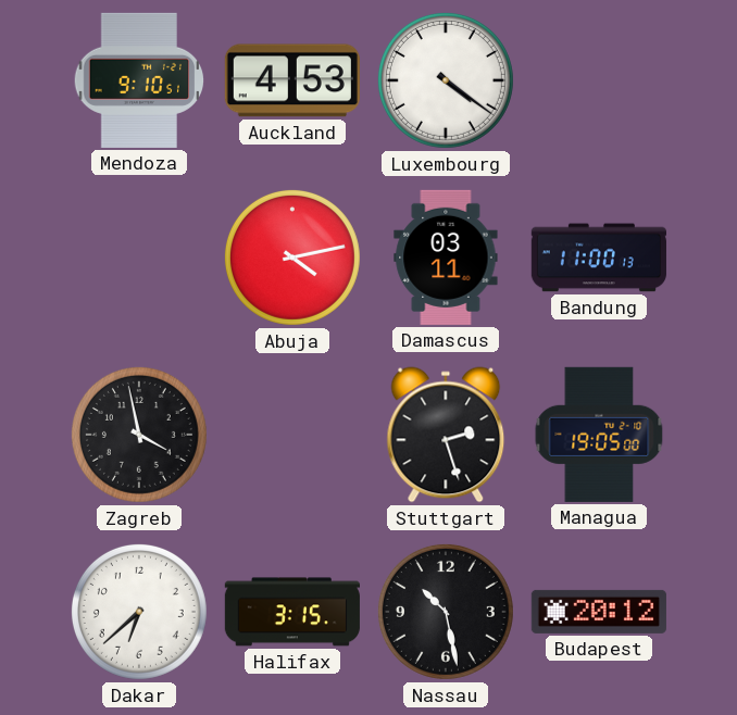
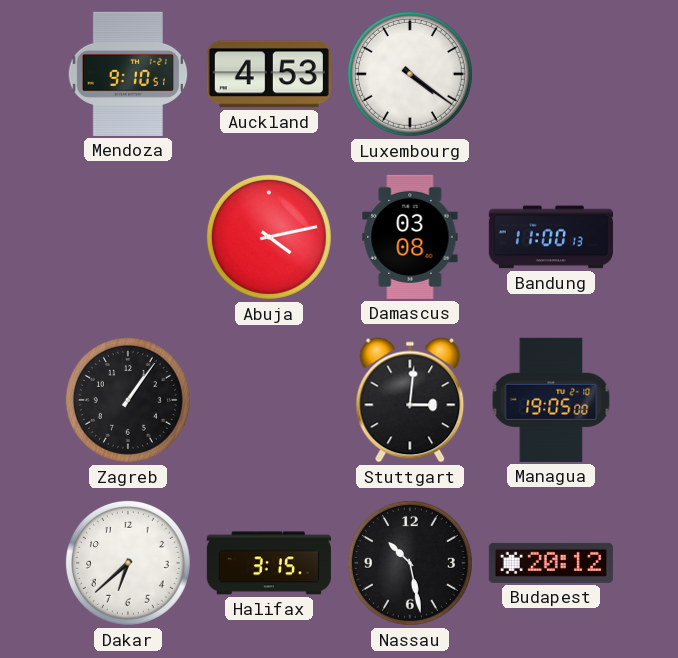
Damascus: 03:11 -> 03:08 (410, 237)
Zagreb: 3:58 -> 1:06 (128, 400)
Stuttgart: 2:27 -> 3:01 (410, 400)
